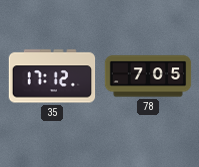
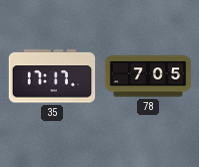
35: 17:12 -> 17:17 (52, 76)
